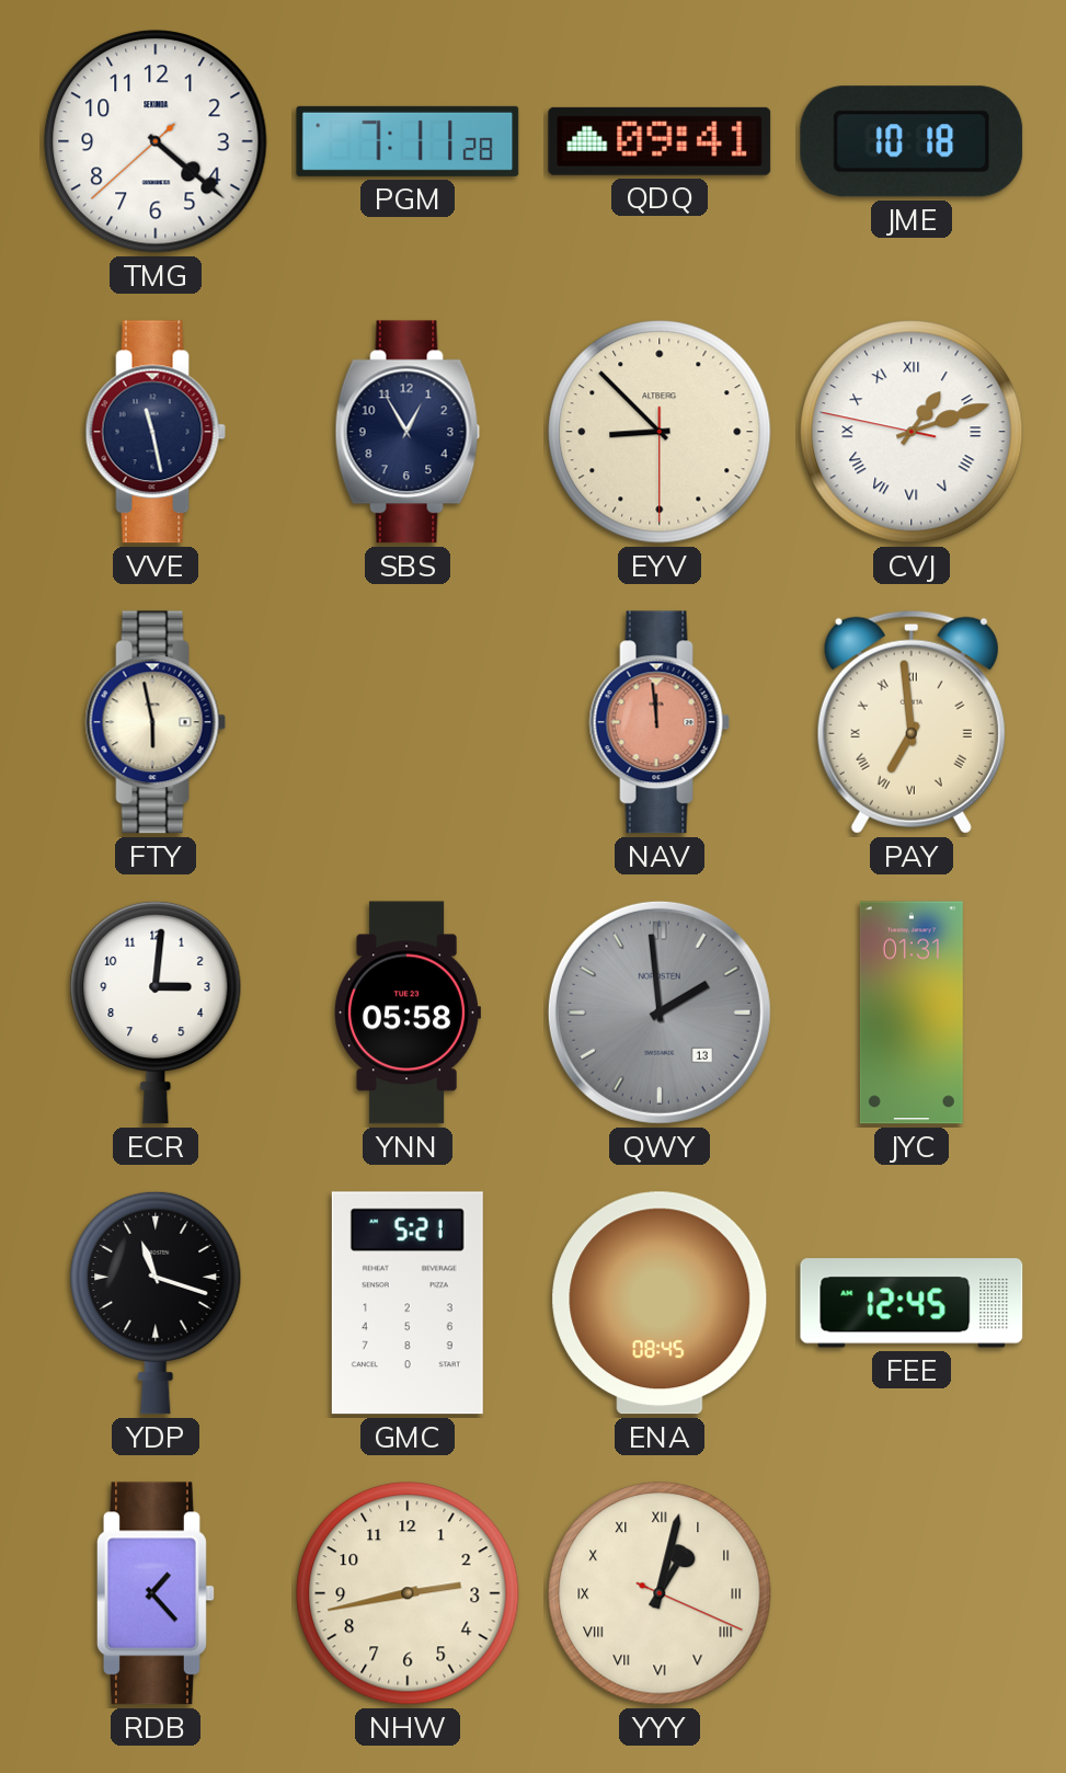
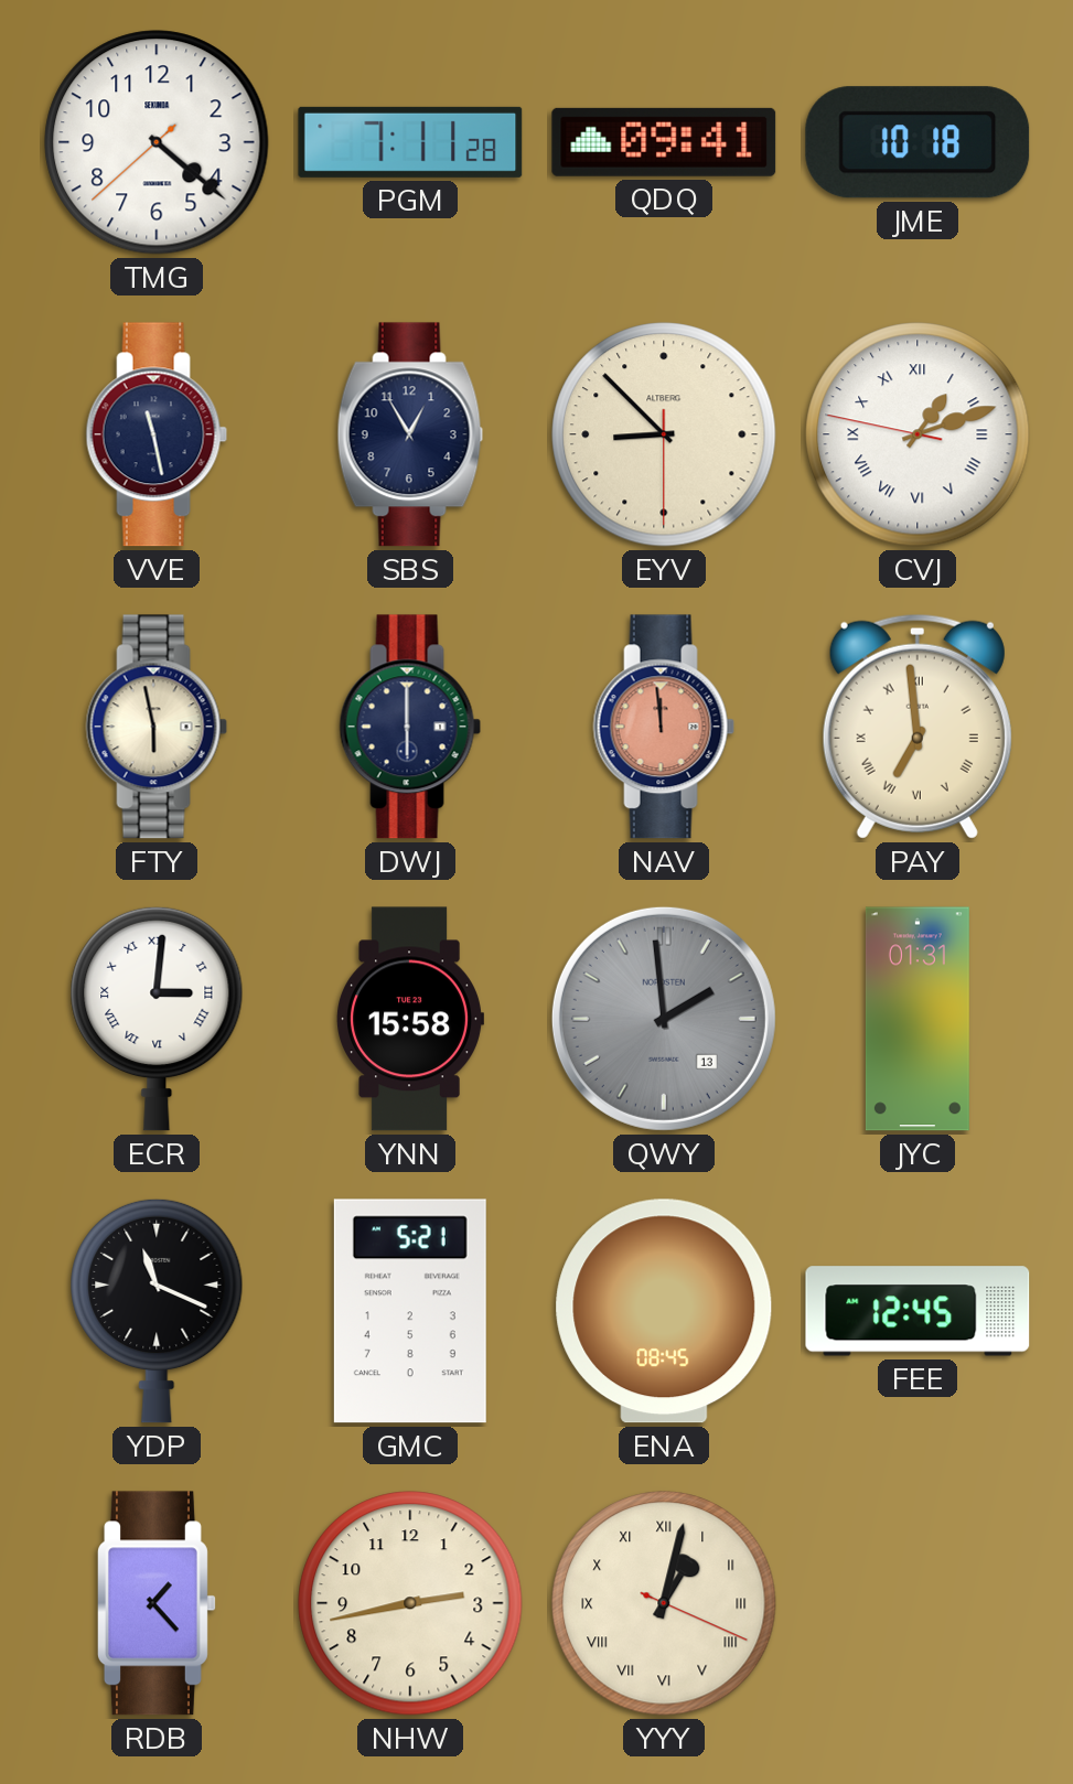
DWJ: none -> 6:00 (410, 727)
ECR numerals: Arabic -> Roman (157, 1019)
YNN: 05:58 -> 15:58 (410, 1019)
YDP: 11:18 -> 11:19 (157, 1311)
